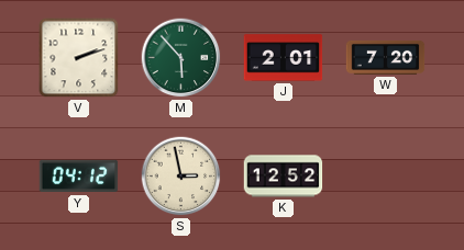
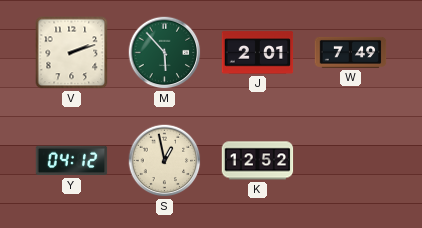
W: 7:20 -> 7:49 (351, 52)
S: 2:58 -> 12:58 (165, 161)
